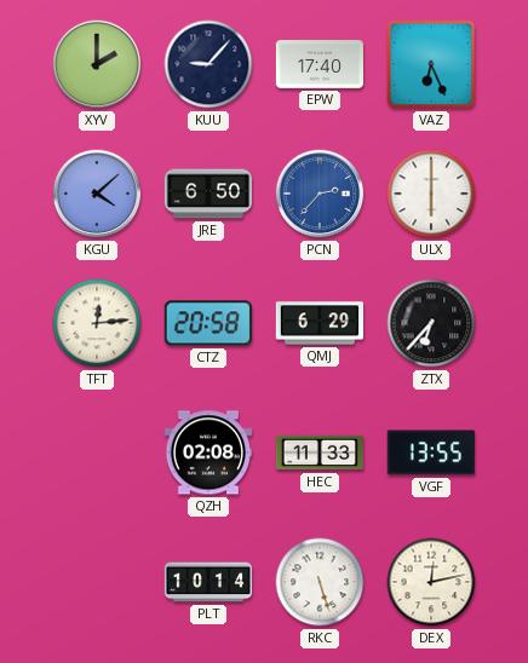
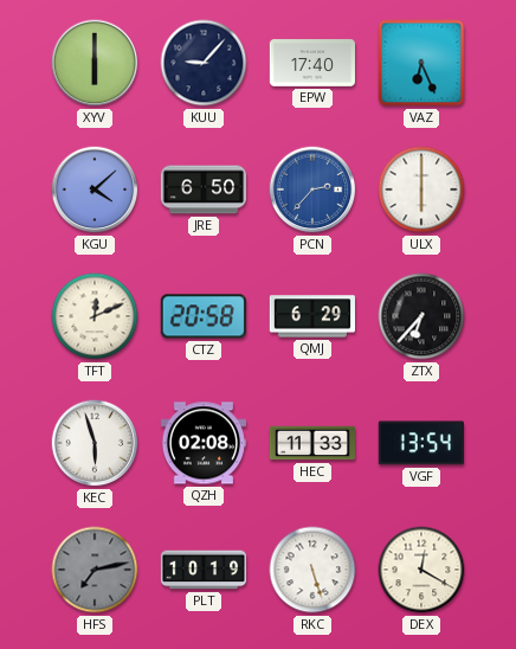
XYV: 2:00 -> 6:00 (95, 63)
TFT: 12:14 -> 12:11 (95, 316)
KEC: none -> 5:57 (95, 443)
VGF: 13:55 -> 13:54 (421, 443)
HFS: none -> 7:13 (95, 570)
PLT: 10:14 -> 10:19 (204, 570)
DEX: 12:13 -> 12:20 (421, 570)
